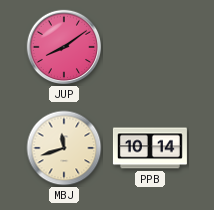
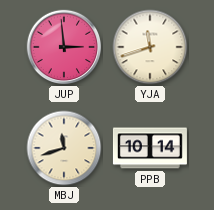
JUP: 8:09 -> 2:59 (64, 47)
YJA: none -> 11:42 (150, 47)
